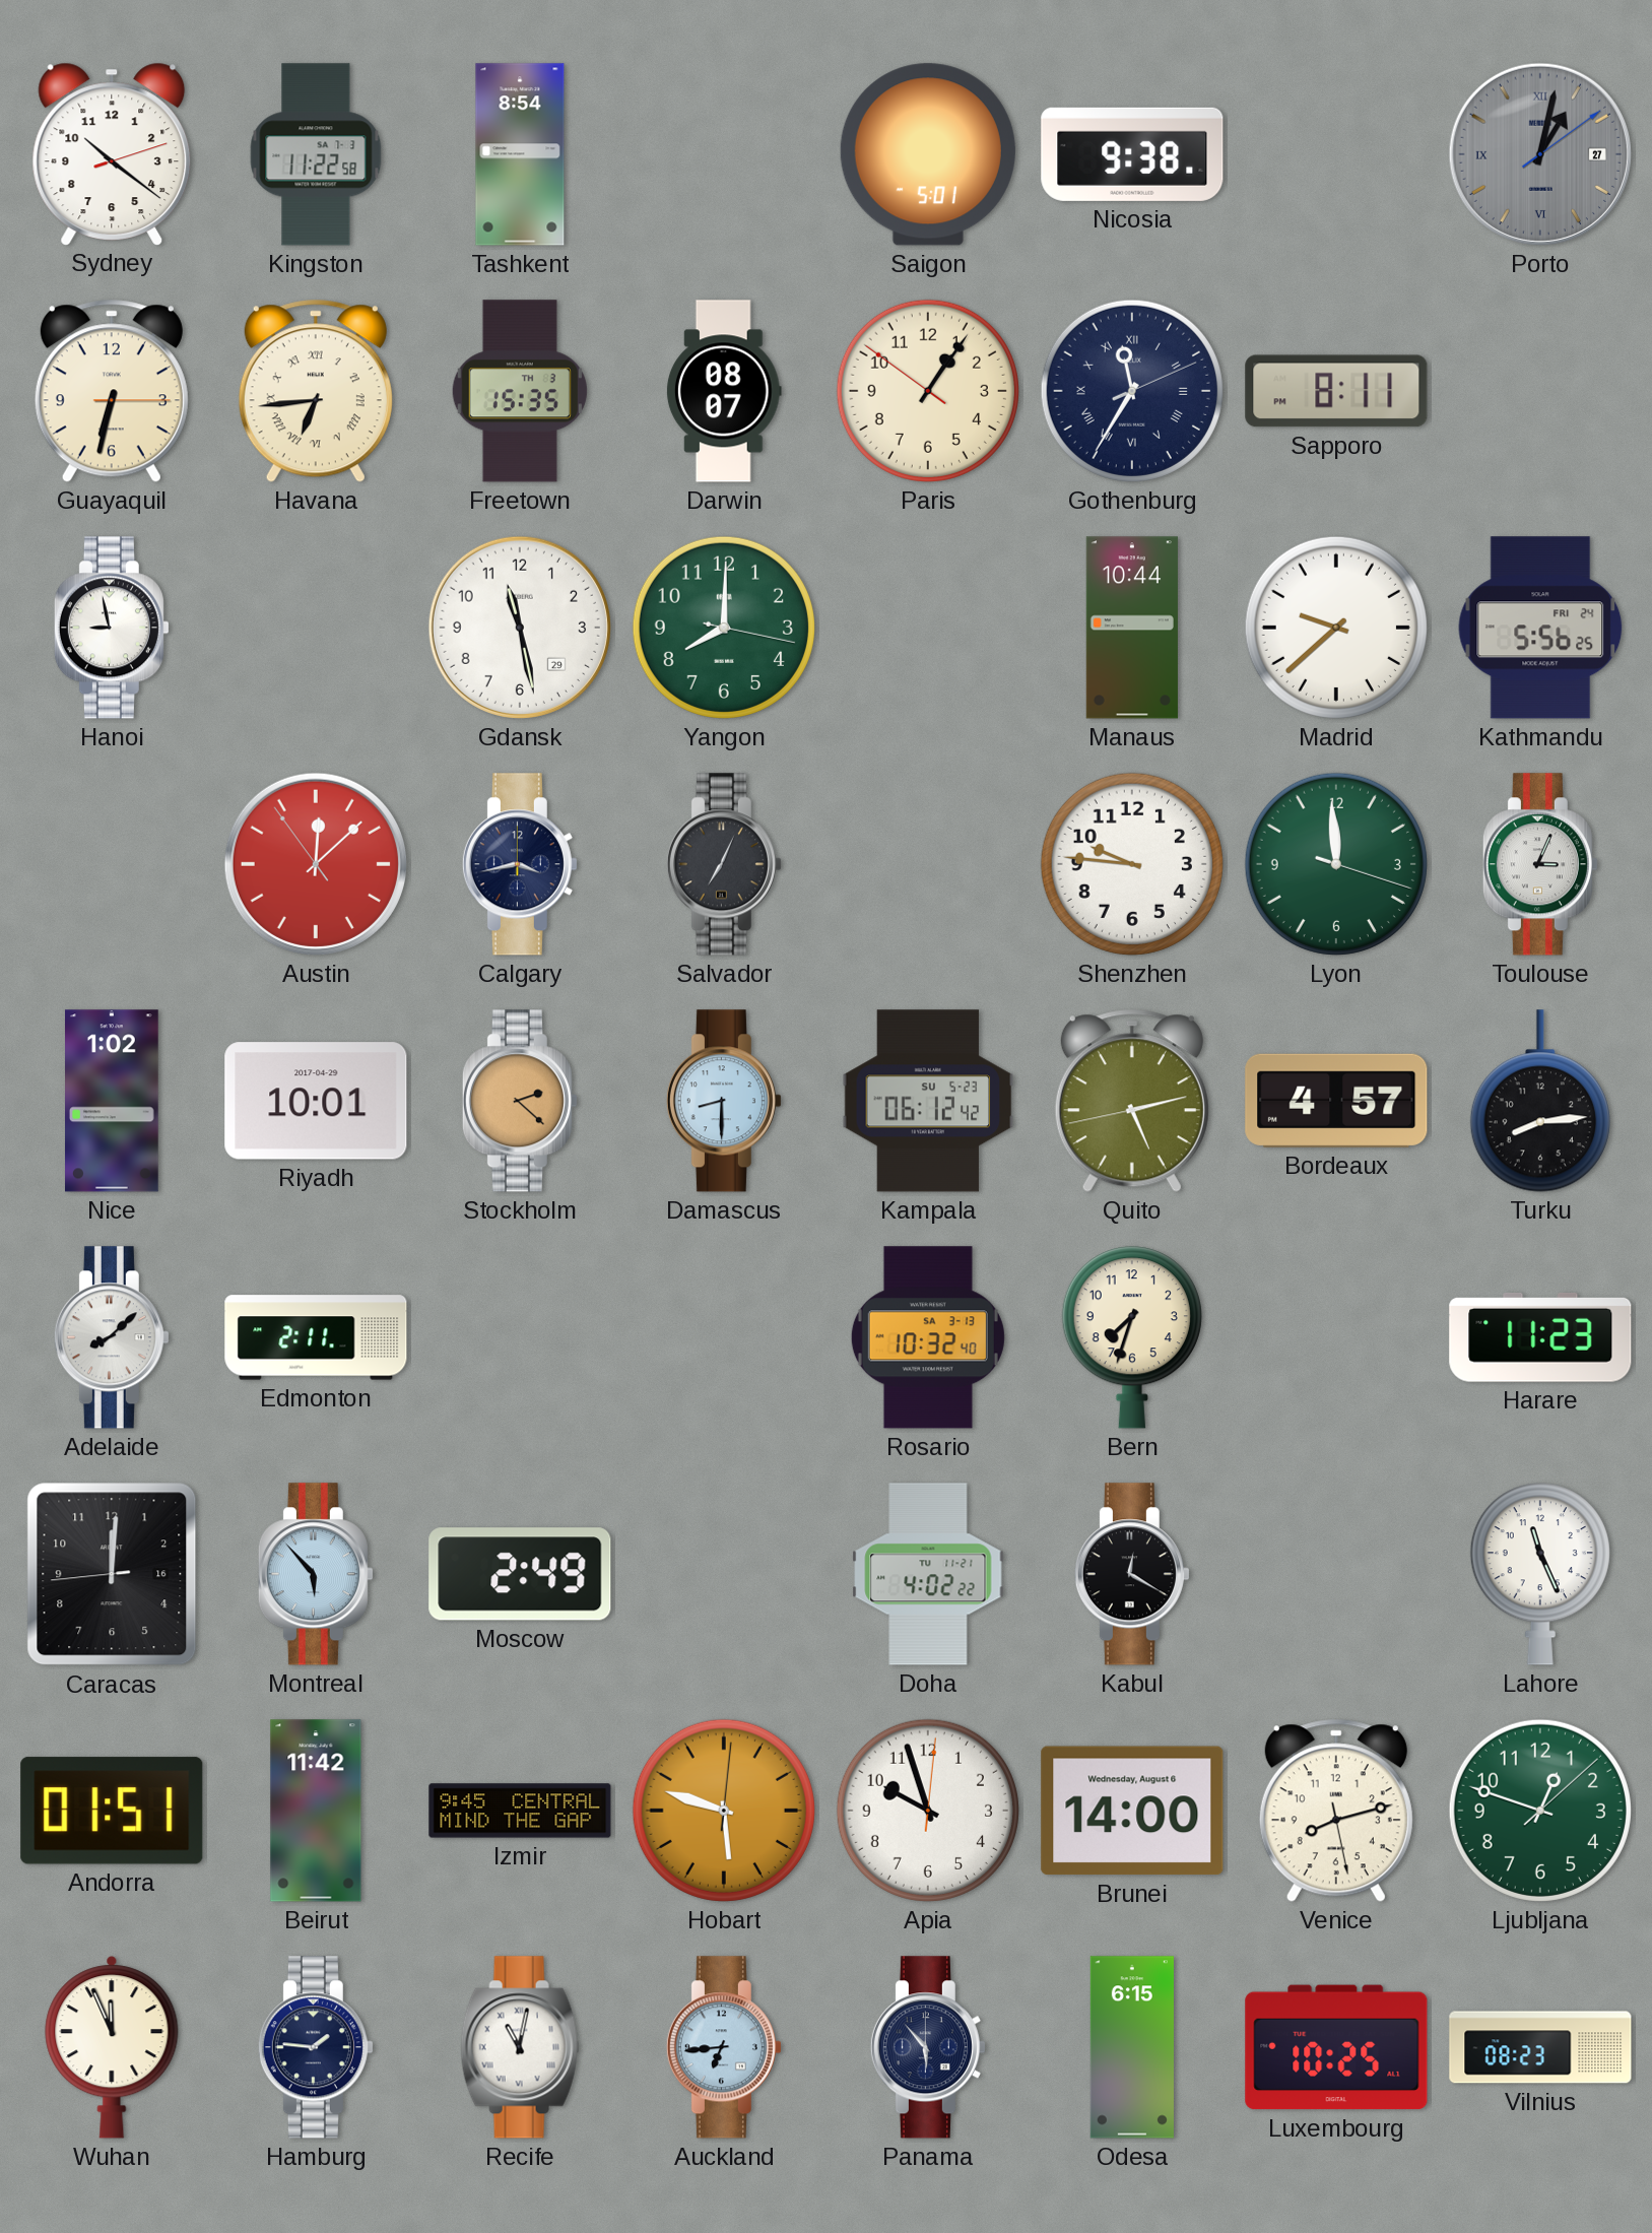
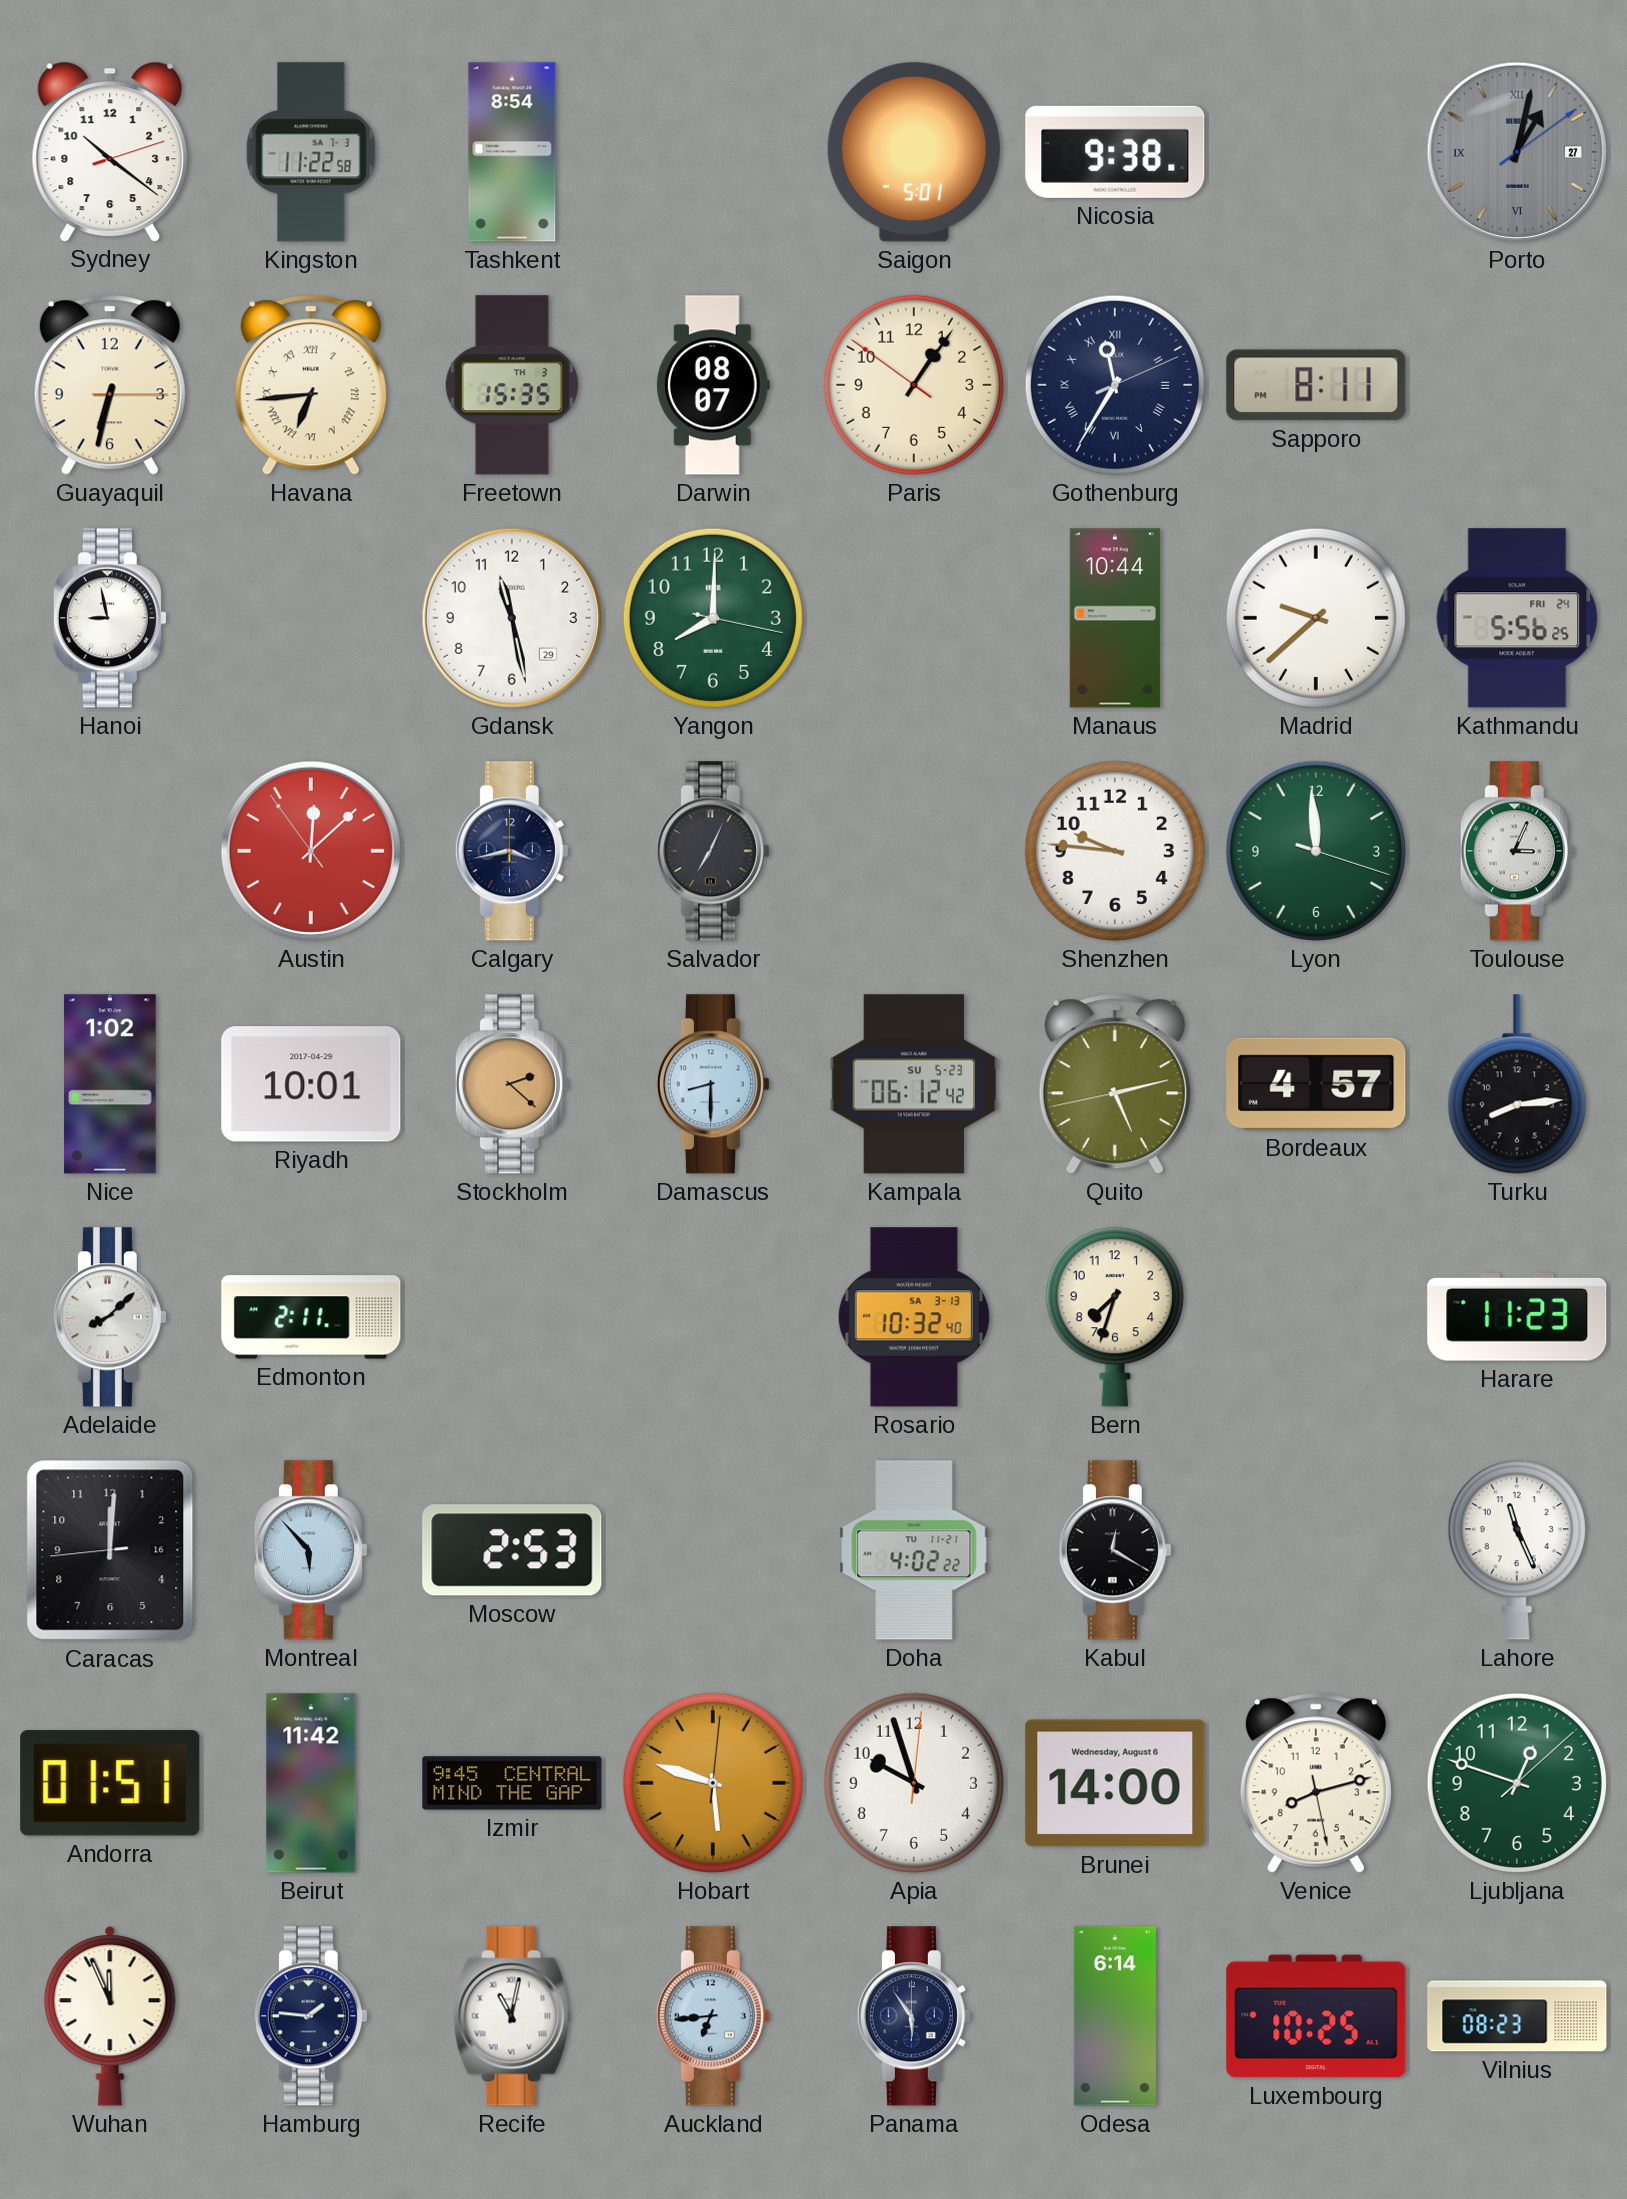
Moscow: 2:49 -> 2:53 (512, 1550)
Panama: 5:53 -> 5:54 (914, 2016)
Odesa: 6:15 -> 6:14 (1115, 2016)
